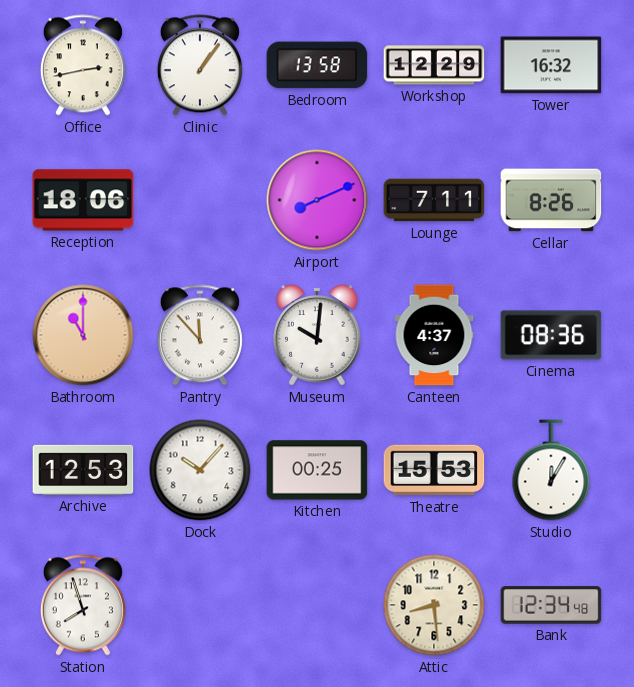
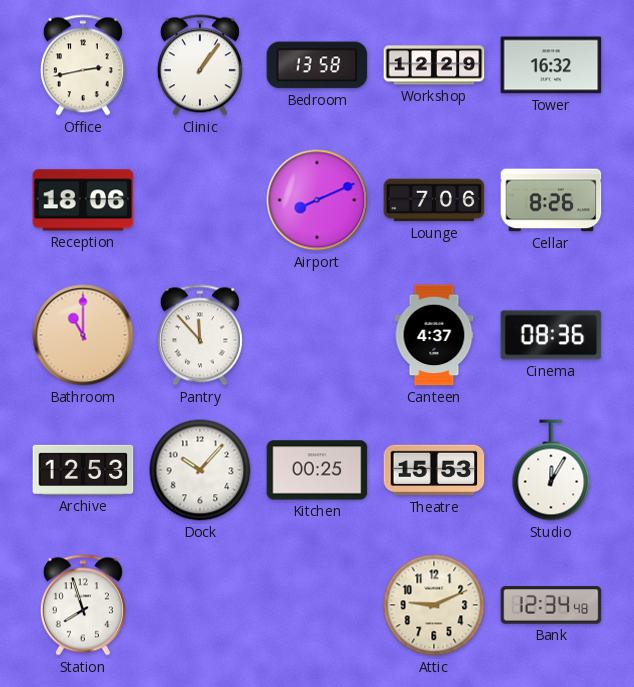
Lounge: 7:11 -> 7:06 (434, 200)
Museum: 10:01 -> none (318, 335)
Attic: 8:29 -> 9:11 (434, 605)
